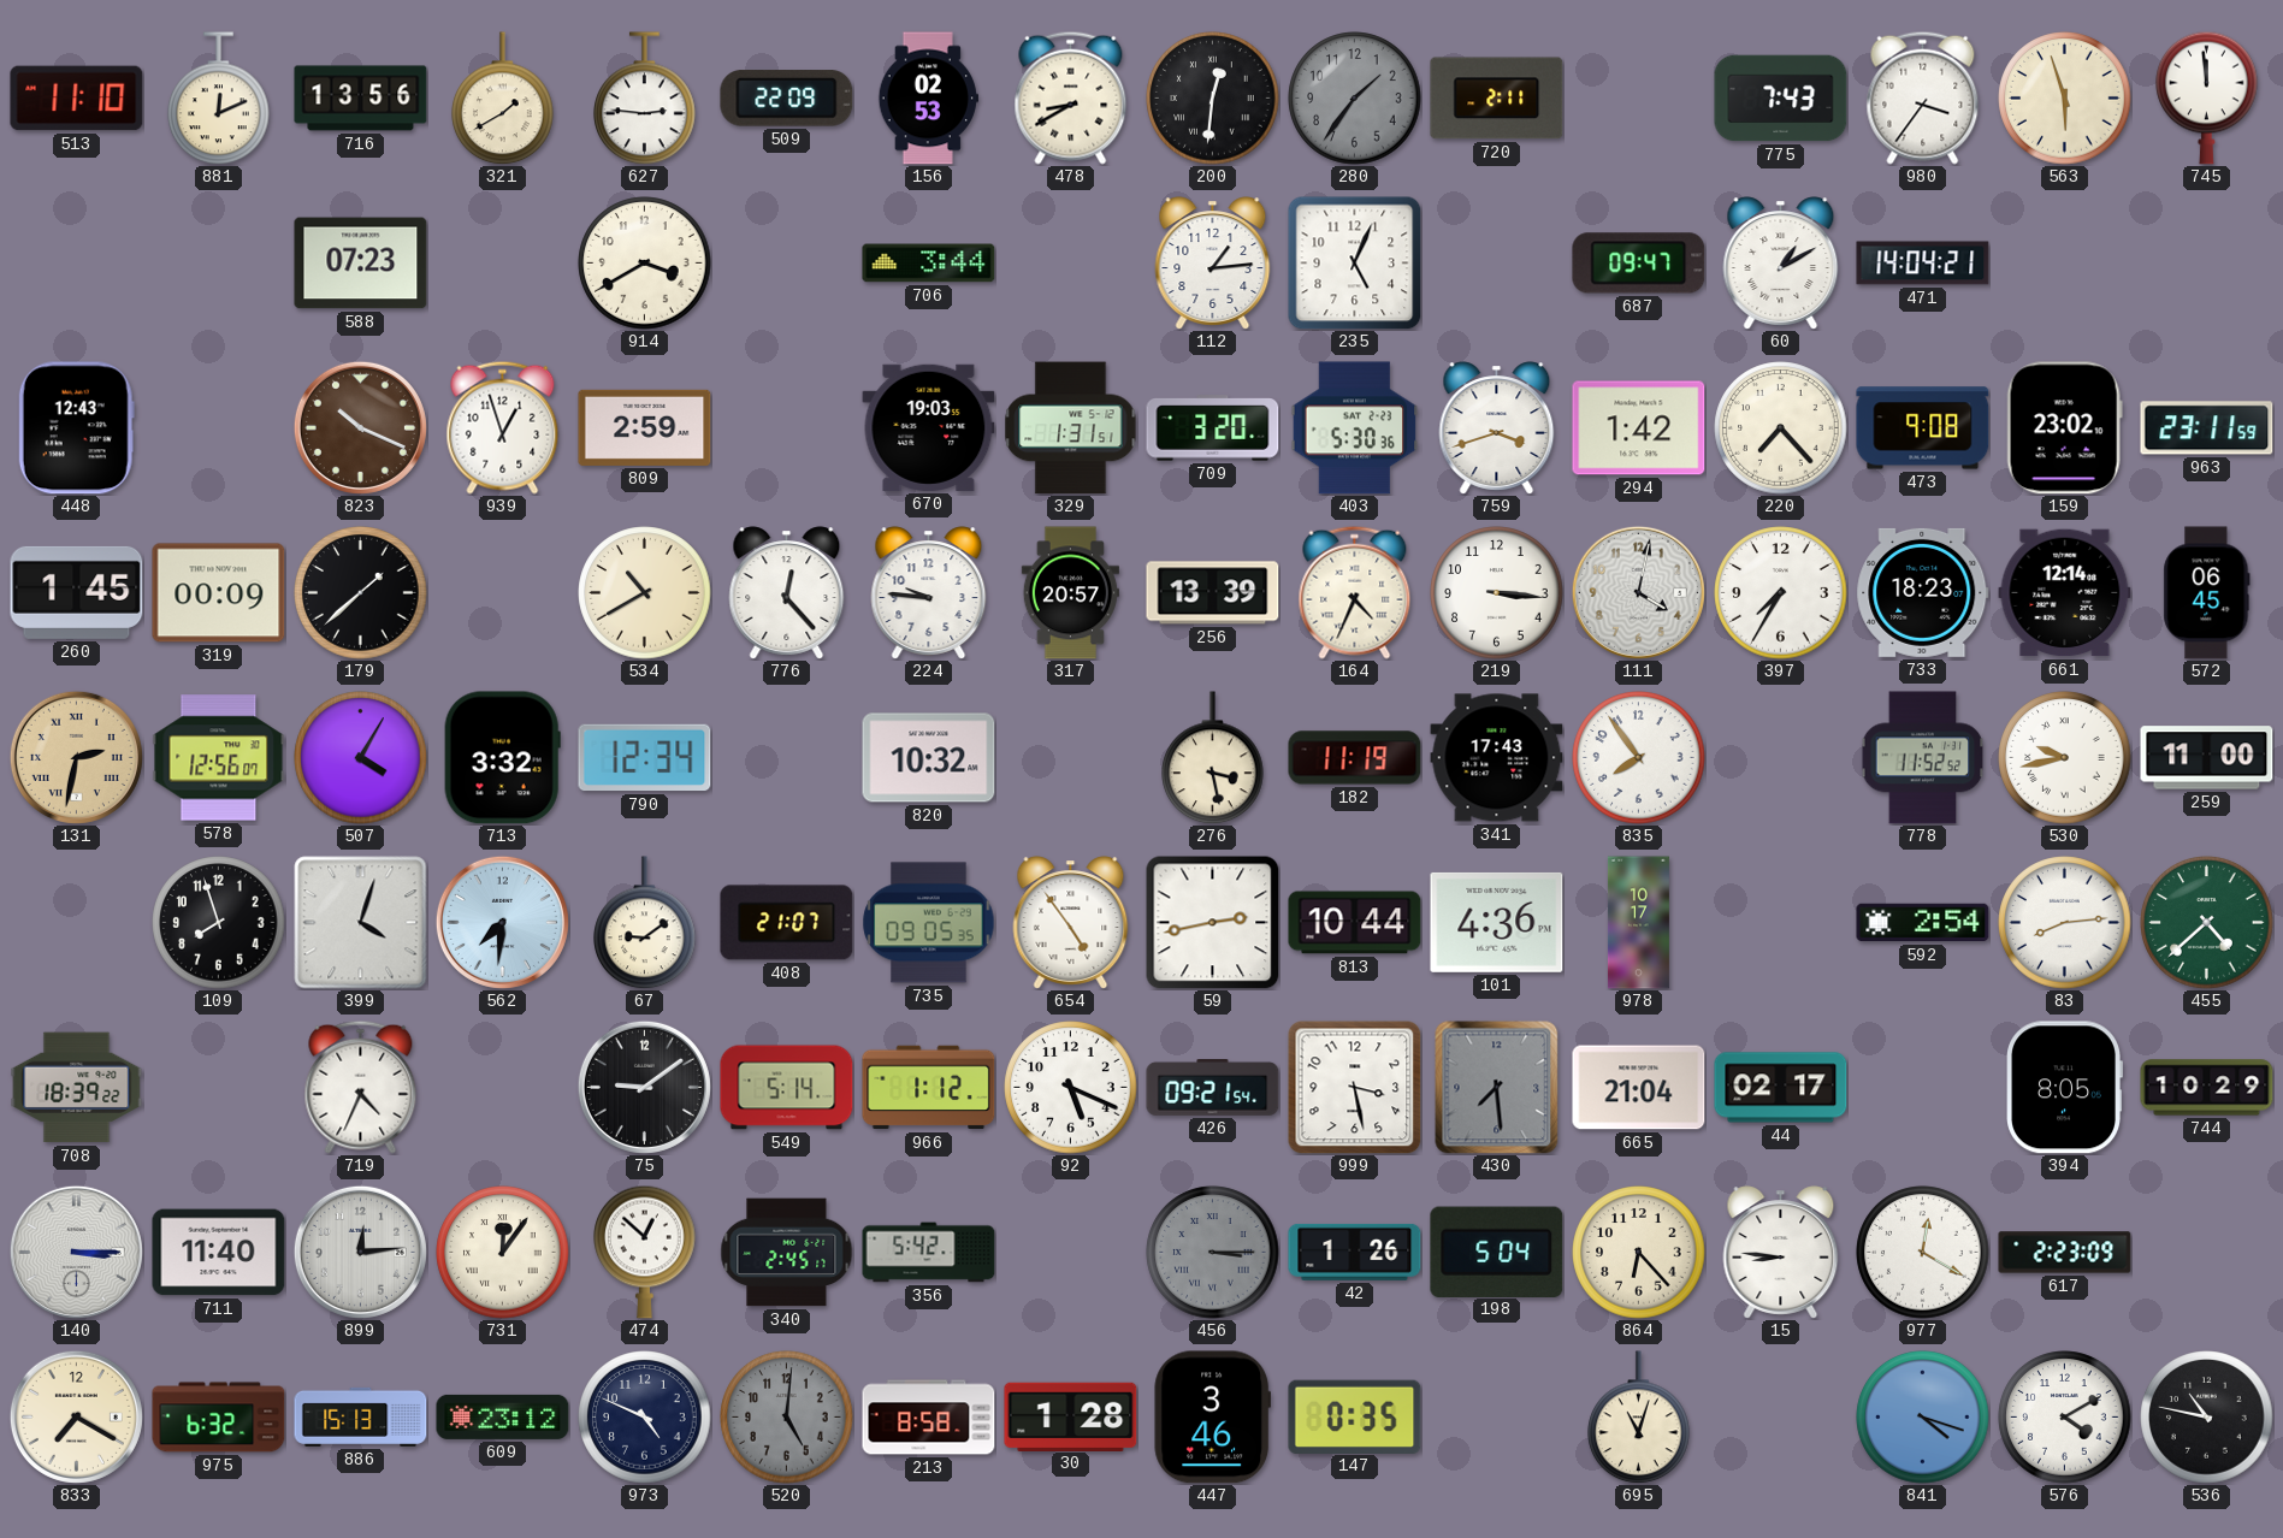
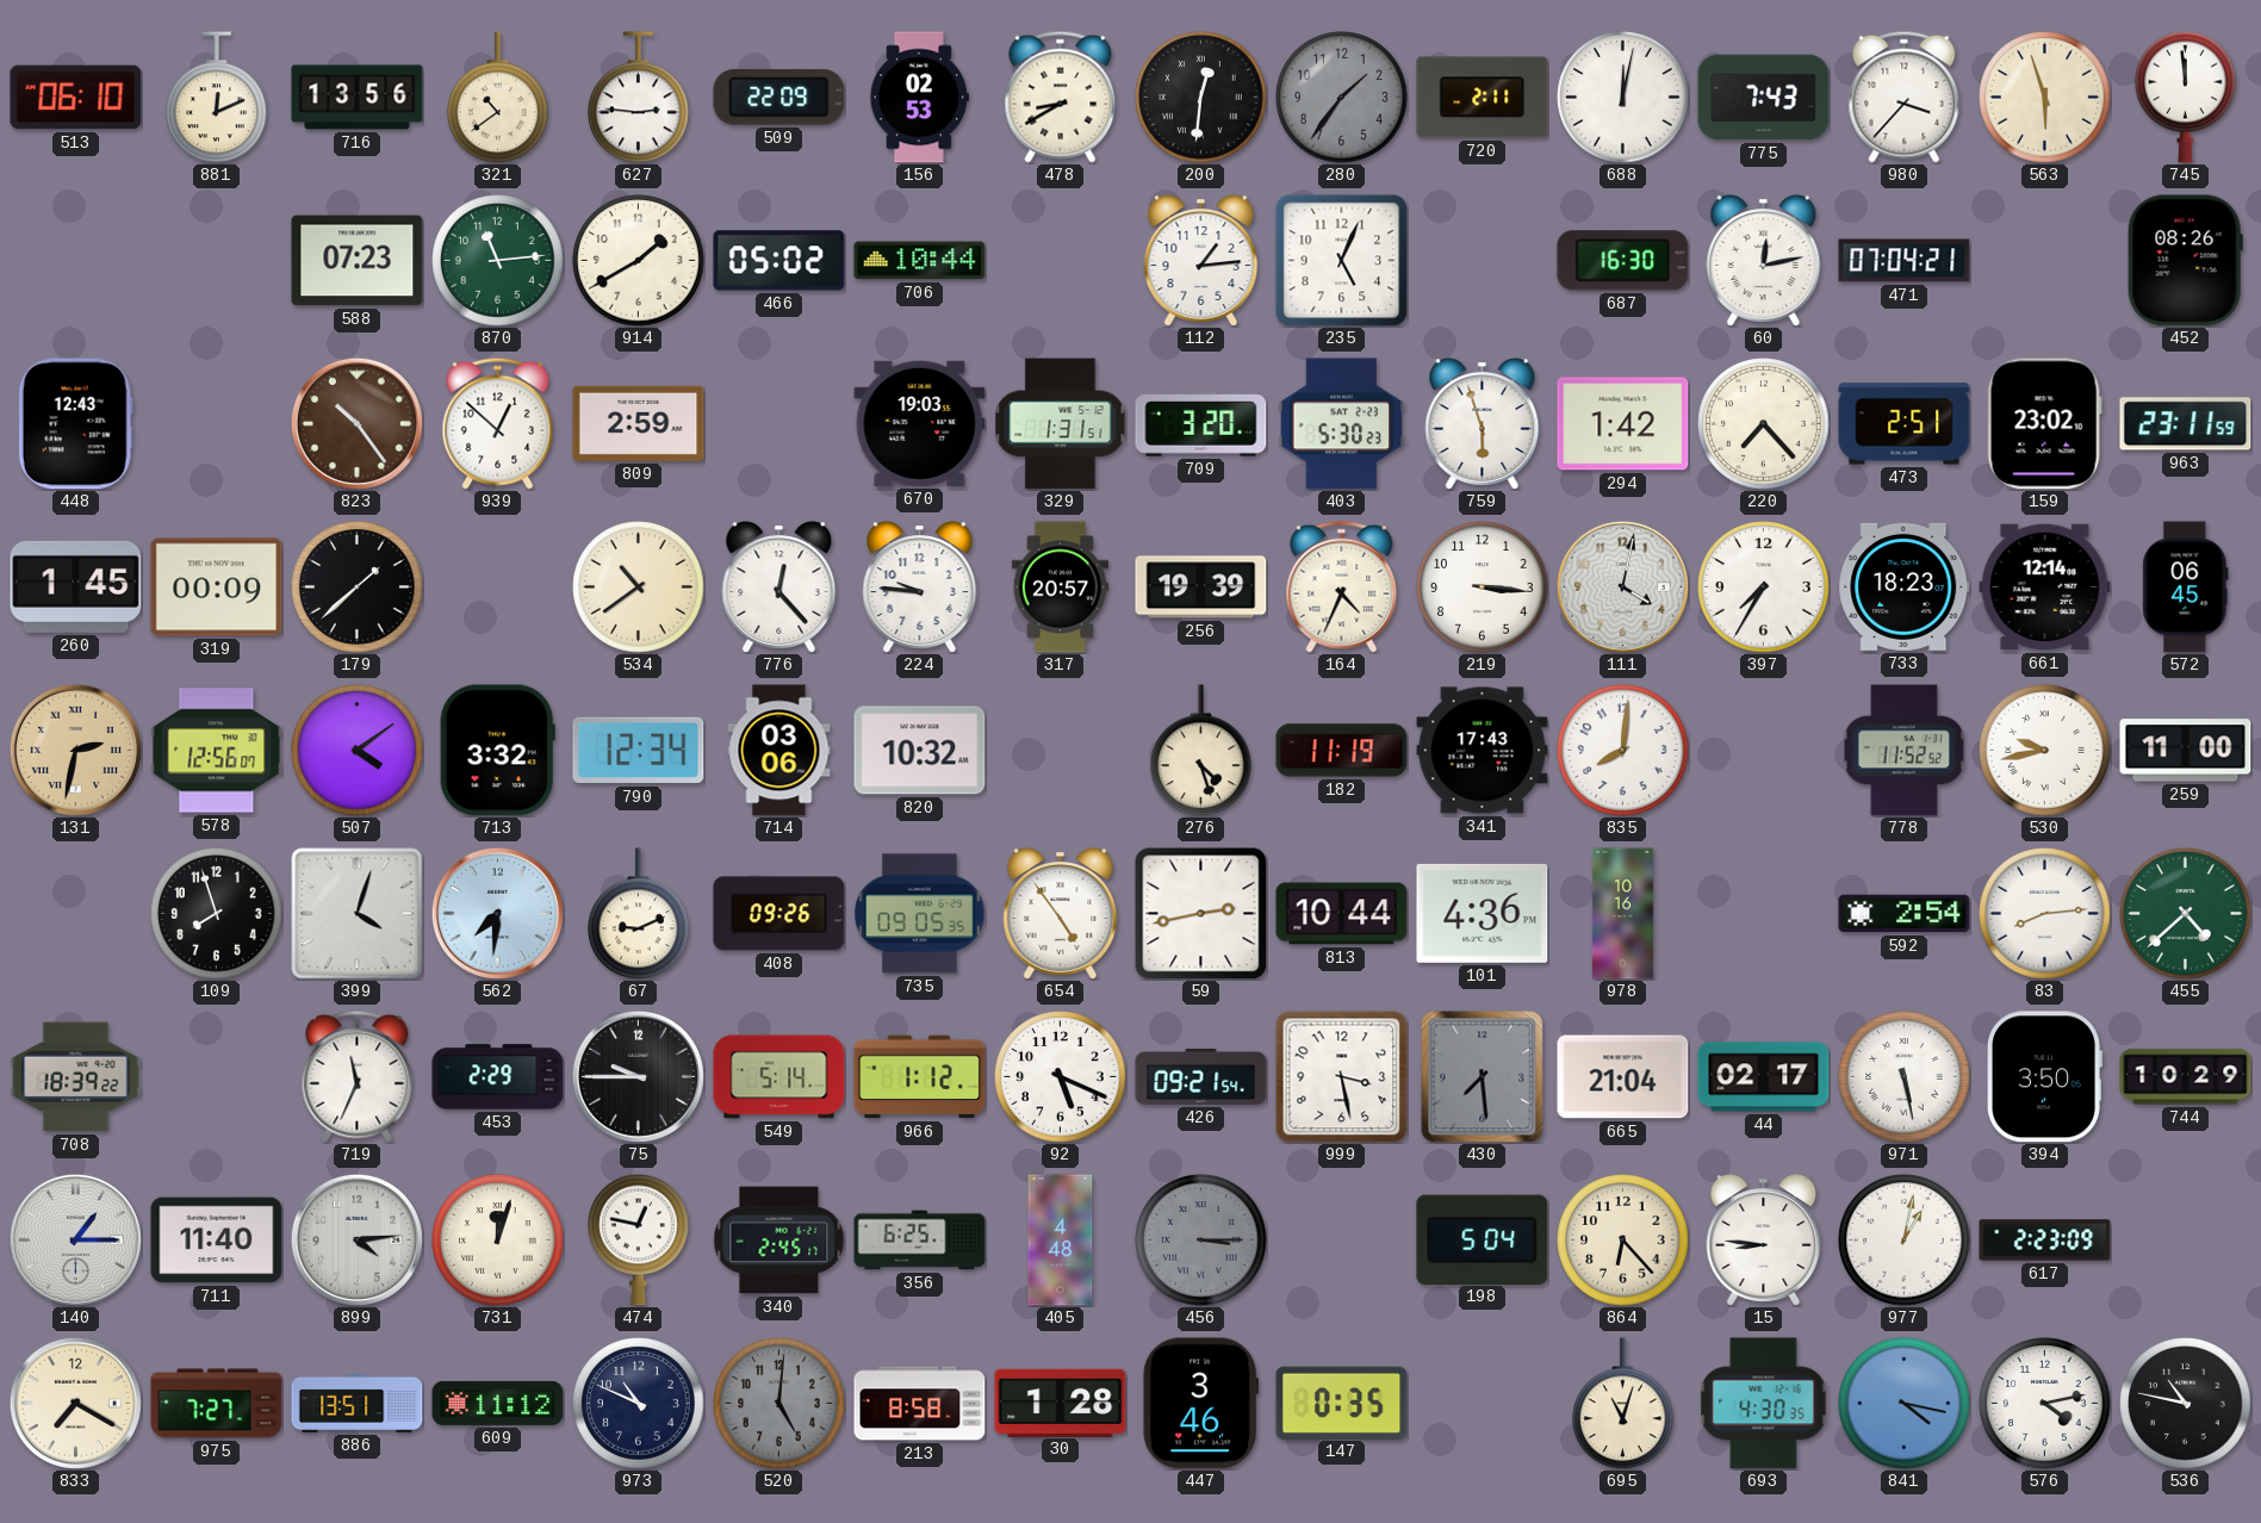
513: 11:10 -> 06:10 (76, 98)
321: 1:40 -> 10:39 (498, 98)
688: none -> 12:02 (1623, 98)
980: 3:36 -> 3:37 (1905, 97)
870: none -> 11:14 (498, 261)
914: 3:40 -> 1:40 (639, 261)
466: none -> 05:02 (779, 261)
706: 3:44 -> 10:44 (920, 261)
687: 09:47 -> 16:30 (1623, 261)
60: 1:10 -> 12:13 (1764, 261)
471: 14:04 -> 07:04 (1905, 261)
452: none -> 08:26 (2185, 261)
823: 10:19 -> 10:24 (356, 423)
939: 12:57 -> 12:52 (498, 423)
403: 5:30:36 -> 5:30:23 (1342, 424)
759: 3:42 -> 5:57 (1483, 424)
473: 9:08 -> 2:51 (1905, 424)
534: 10:40 -> 10:39 (639, 588)
256: 13:39 -> 19:39 (1201, 588)
507: 4:05 -> 4:09 (358, 751)
714: none -> 03:06 (779, 751)
276: 3:28 -> 4:27 (1201, 751)
835: 7:54 -> 8:01 (1623, 751)
67: 9:09 -> 9:11 (639, 914)
408: 21:07 -> 09:26 (779, 914)
978: 10:17 -> 10:16 (1622, 914)
719: 4:34 -> 11:34 (358, 1076)
453: none -> 2:29 (498, 1077)
75: 9:09 -> 9:45 (638, 1076)
971: none -> 5:28 (1905, 1077)
394: 8:05 -> 3:50 (2044, 1077)
140: 3:15 -> 1:15 (75, 1239)
899: 12:14 -> 4:14 (356, 1239)
731: 12:06 -> 12:03 (498, 1241)
474: 12:52 -> 12:47 (639, 1239)
356: 5:42 -> 6:25 (920, 1241)
405: none -> 4:48 (1061, 1241)
42: 1:26 -> none (1355, 1252)
977: 12:20 -> 1:02 (1905, 1241)
975: 6:32 -> 7:27 (217, 1404)
886: 15:13 -> 13:51 (358, 1403)
609: 23:12 -> 11:12 (498, 1403)
973: 4:49 -> 10:49 (639, 1404)
693: none -> 4:30 (1764, 1404)
841: 4:18 -> 4:17 (1905, 1404)
576: 4:10 -> 4:13 (2045, 1404)
